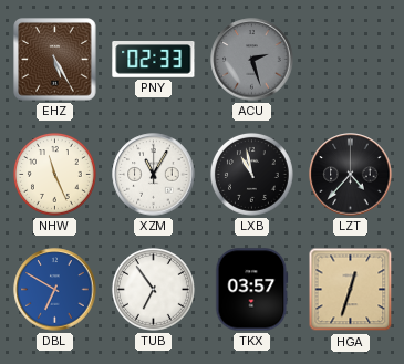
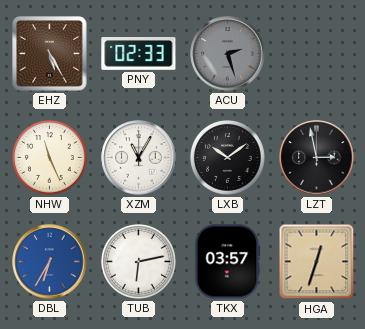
LXB: 10:58 -> 10:09 (227, 157)
LZT: 4:37 -> 2:58 (317, 158)
DBL: 6:50 -> 6:35 (50, 262)
TUB: 6:54 -> 6:13 (138, 261)
